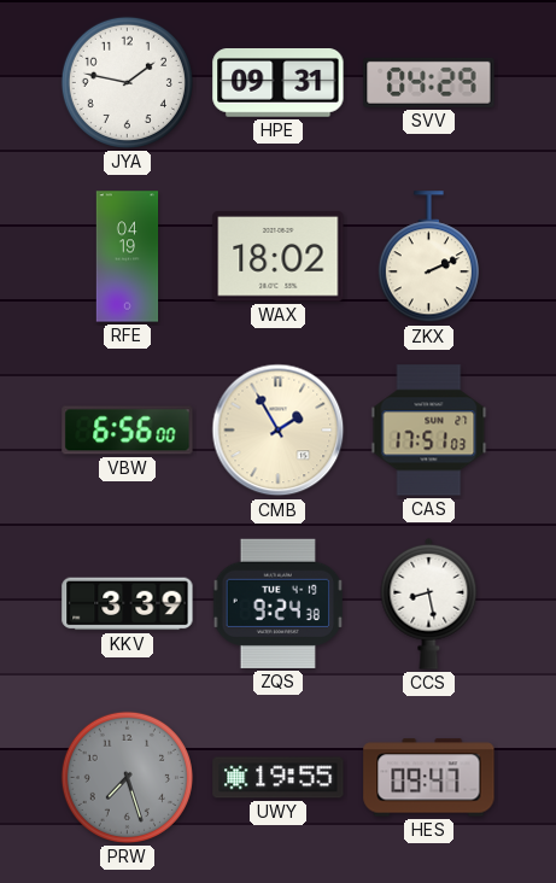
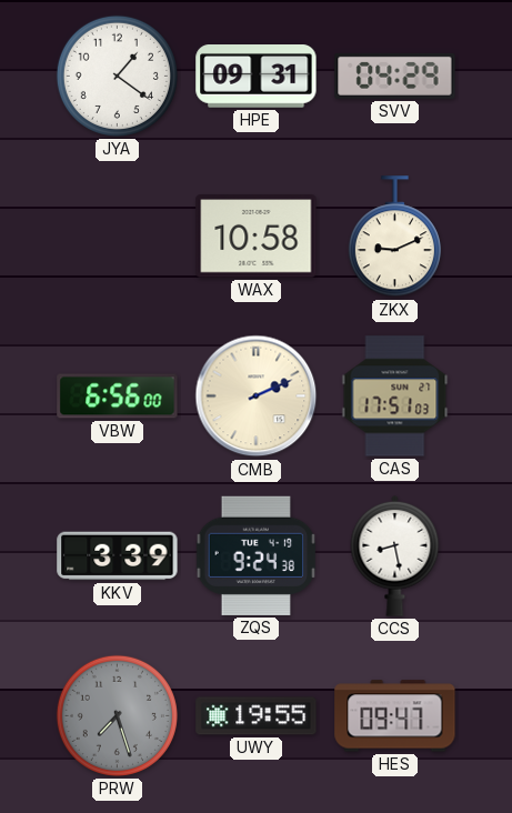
JYA: 1:47 -> 1:21 (117, 76)
RFE: 04:19 -> none (128, 257)
WAX: 18:02 -> 10:58 (257, 237)
ZKX: 2:11 -> 9:11 (394, 237)
CMB: 1:55 -> 2:11 (257, 397)
